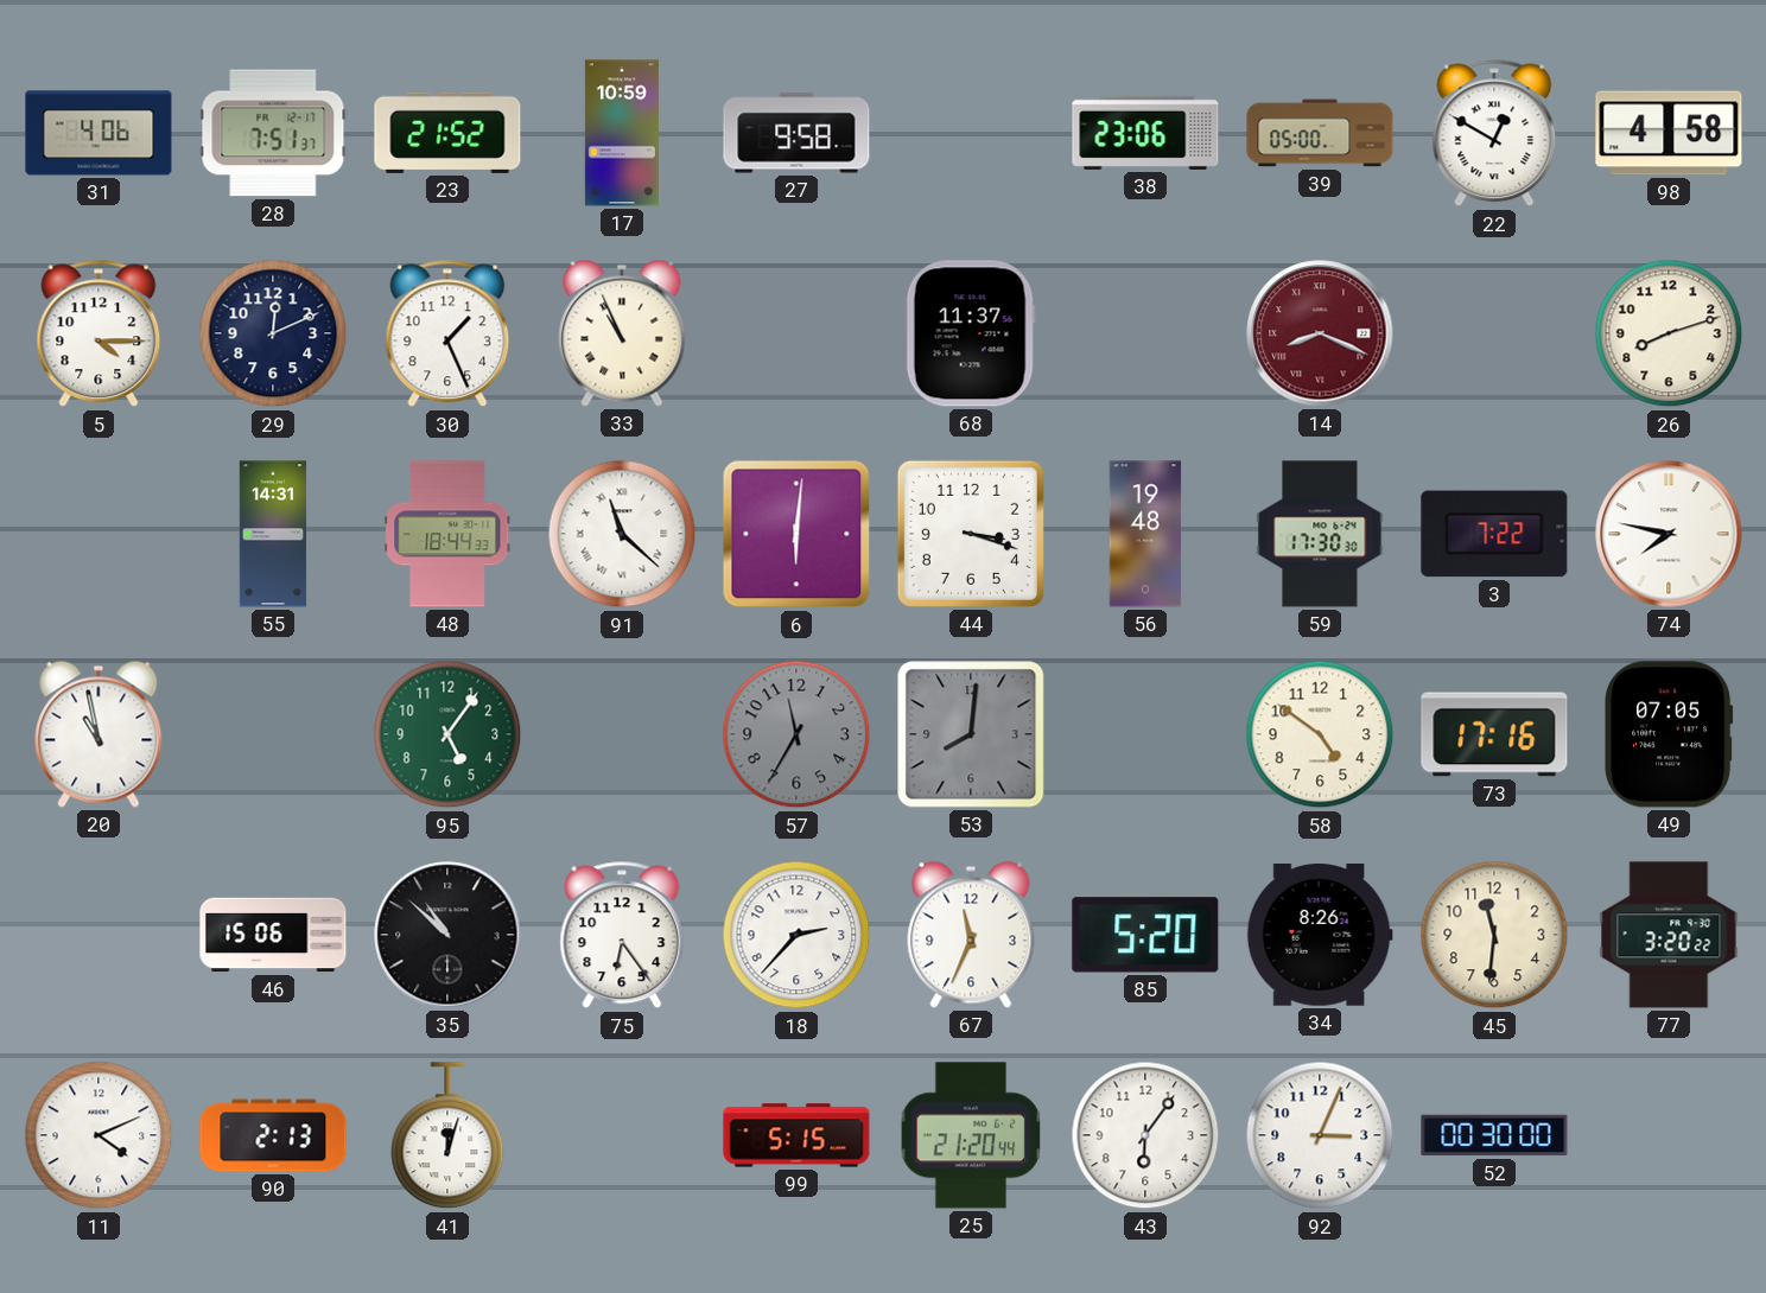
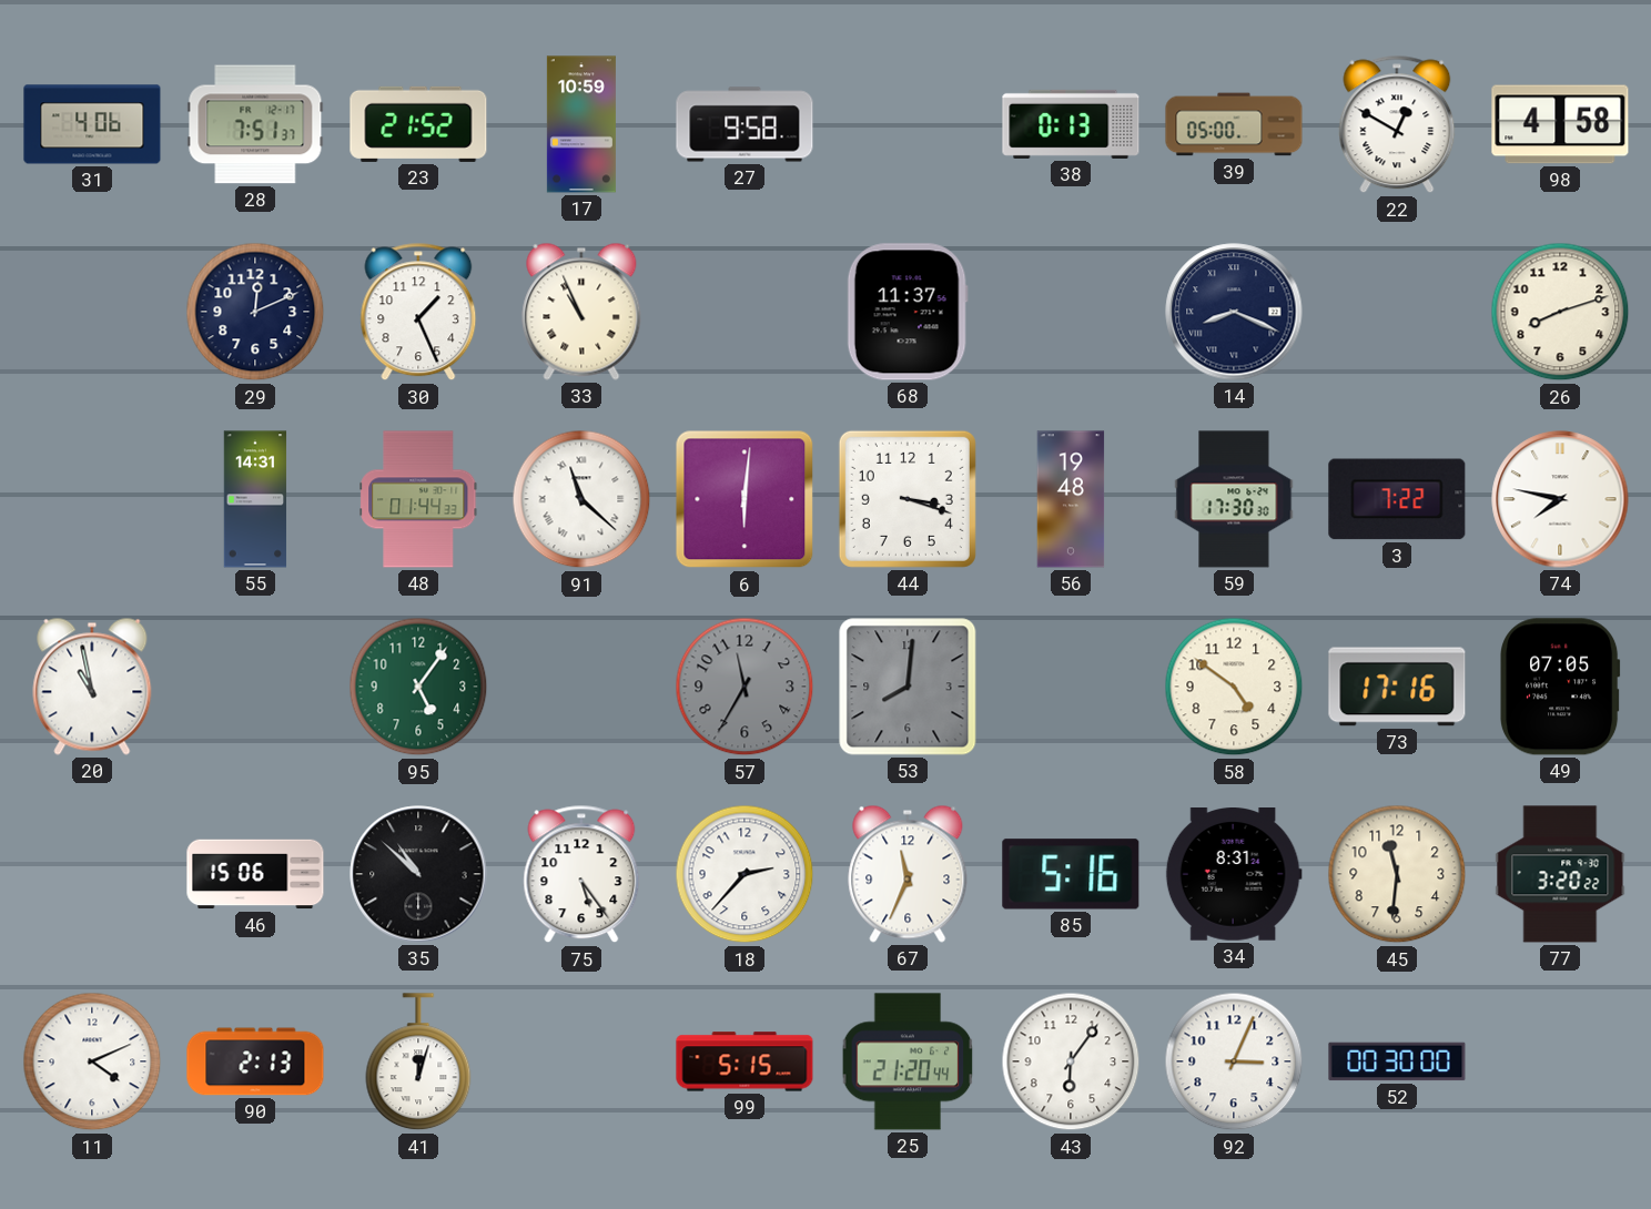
38: 23:06 -> 0:13 (1071, 124)
5: 4:15 -> none (99, 333)
14 dial: burgundy -> navy (1234, 312)
48: 18:44 -> 01:44 (418, 499)
75: 6:24 -> 5:24 (581, 874)
85: 5:20 -> 5:16 (1071, 874)
34: 8:26 -> 8:31 (1234, 875)
